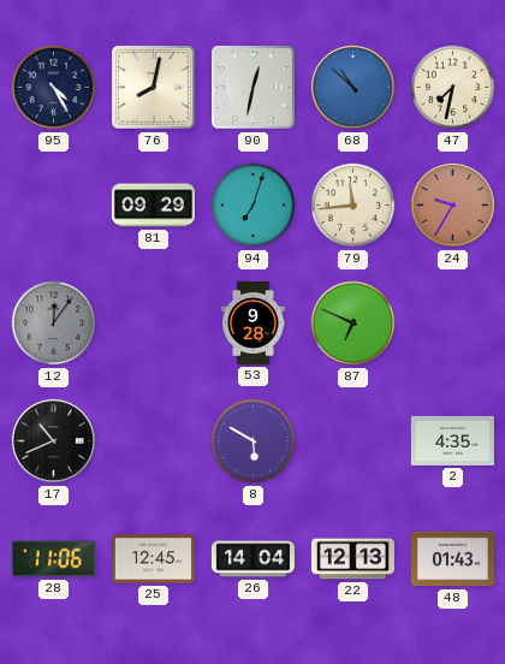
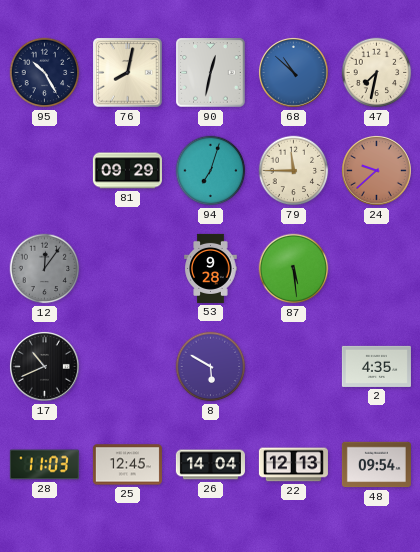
95: 4:25 -> 10:25 (45, 73)
79: 11:44 -> 11:45 (294, 171)
24: 9:35 -> 9:38 (376, 170)
87: 6:49 -> 5:29 (294, 269)
28: 11:06 -> 11:03 (44, 465)
48: 01:43 -> 09:54 (376, 465)
